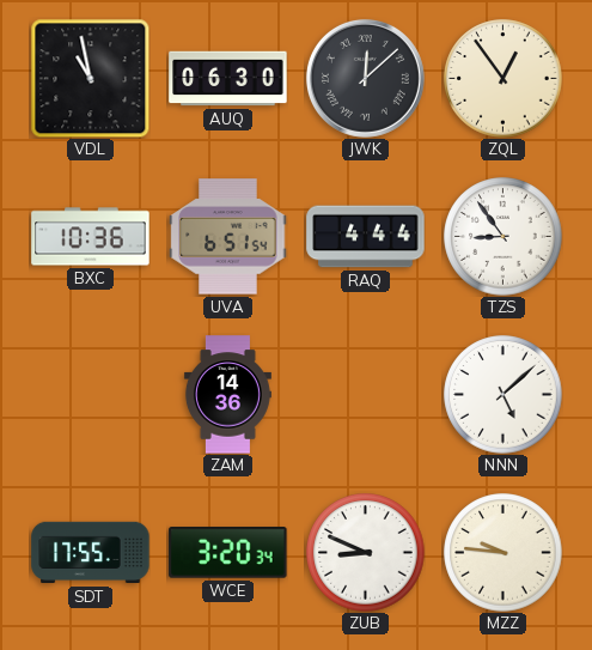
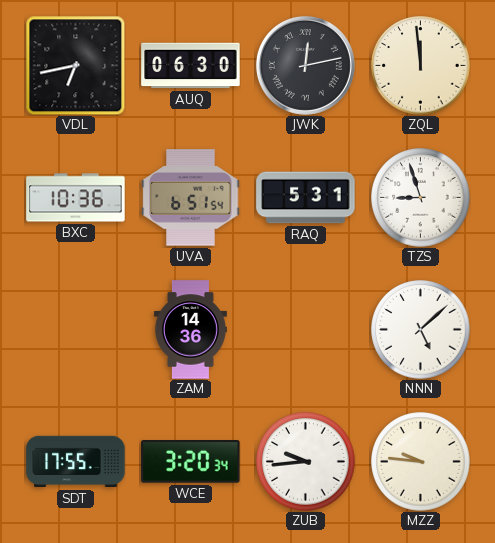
VDL: 10:58 -> 6:43 (75, 65)
JWK: 12:08 -> 12:13 (305, 65)
ZQL: 12:54 -> 11:59 (421, 66)
RAQ: 4:44 -> 5:31 (306, 198)
TZS: 8:54 -> 8:57 (421, 198)
ZUB: 8:49 -> 9:44 (306, 462)
